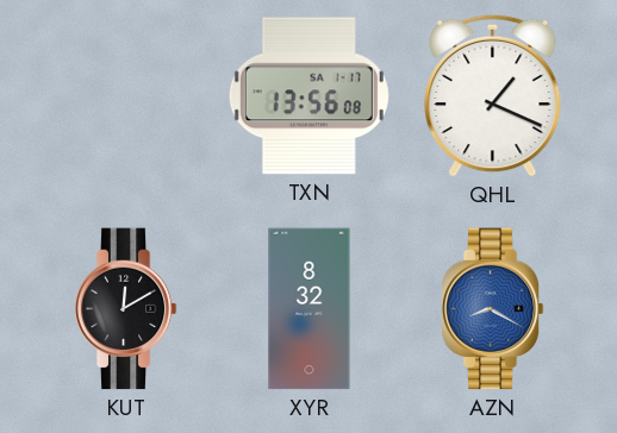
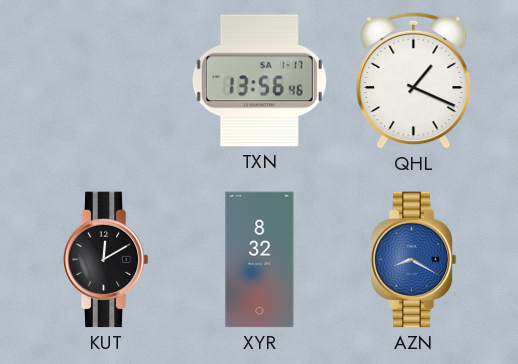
TXN: 13:56:08 -> 13:56:46 (259, 81)
